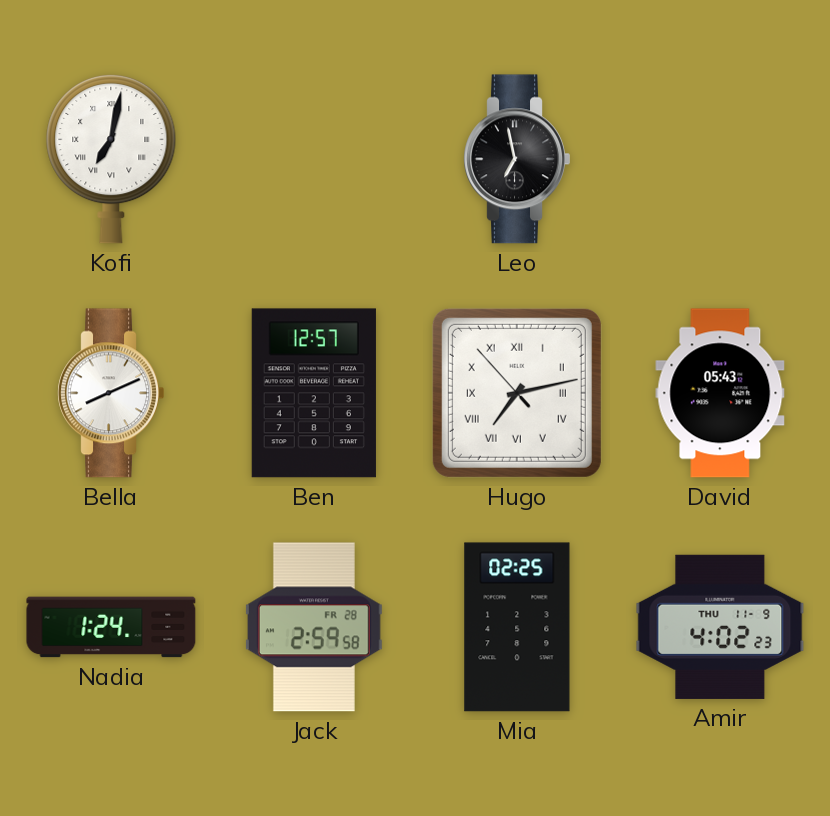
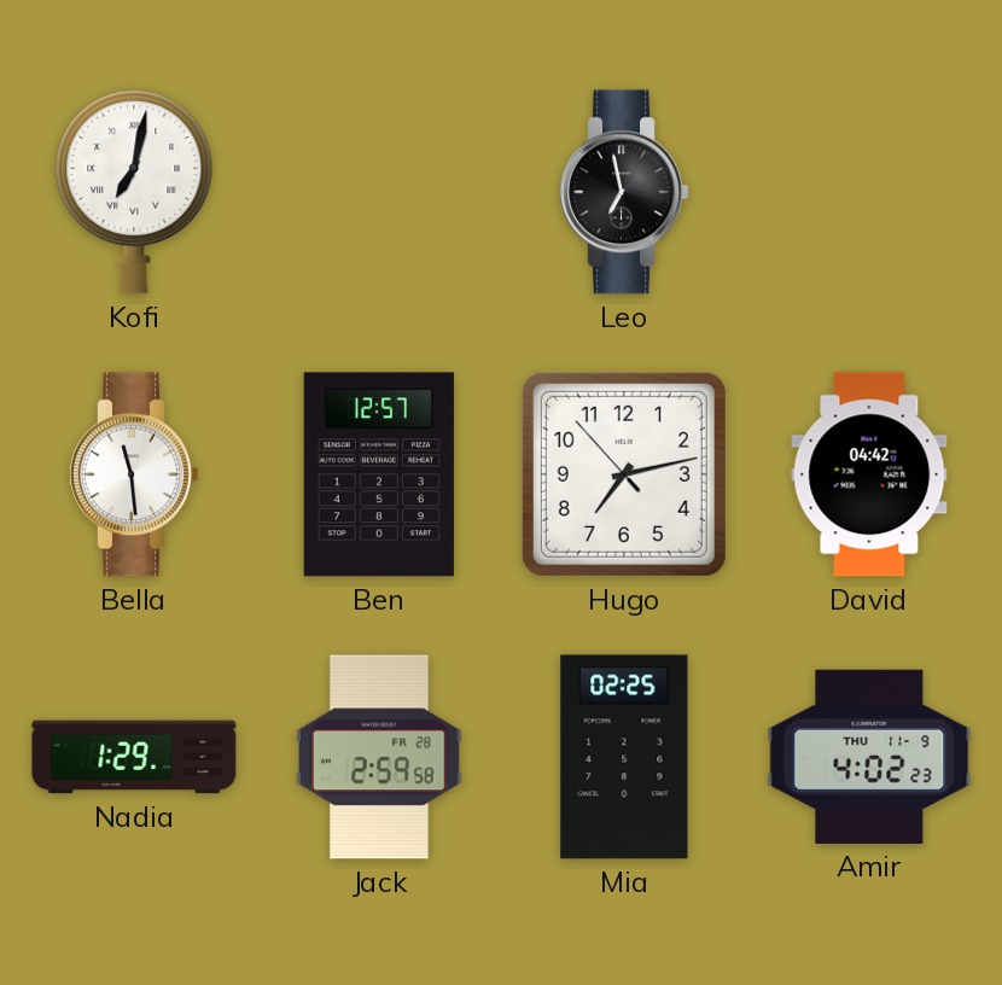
Bella: 8:11 -> 11:29 (134, 474)
Hugo numerals: Roman -> Arabic (624, 474)
David: 05:43 -> 04:42 (869, 474)
Nadia: 1:24 -> 1:29 (134, 757)
